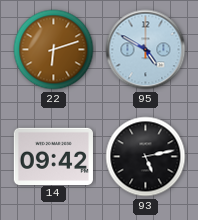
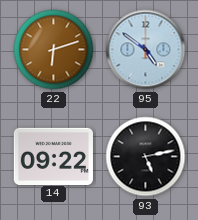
95: 4:50 -> 4:51 (146, 50)
14: 09:42 -> 09:22 (53, 156)
